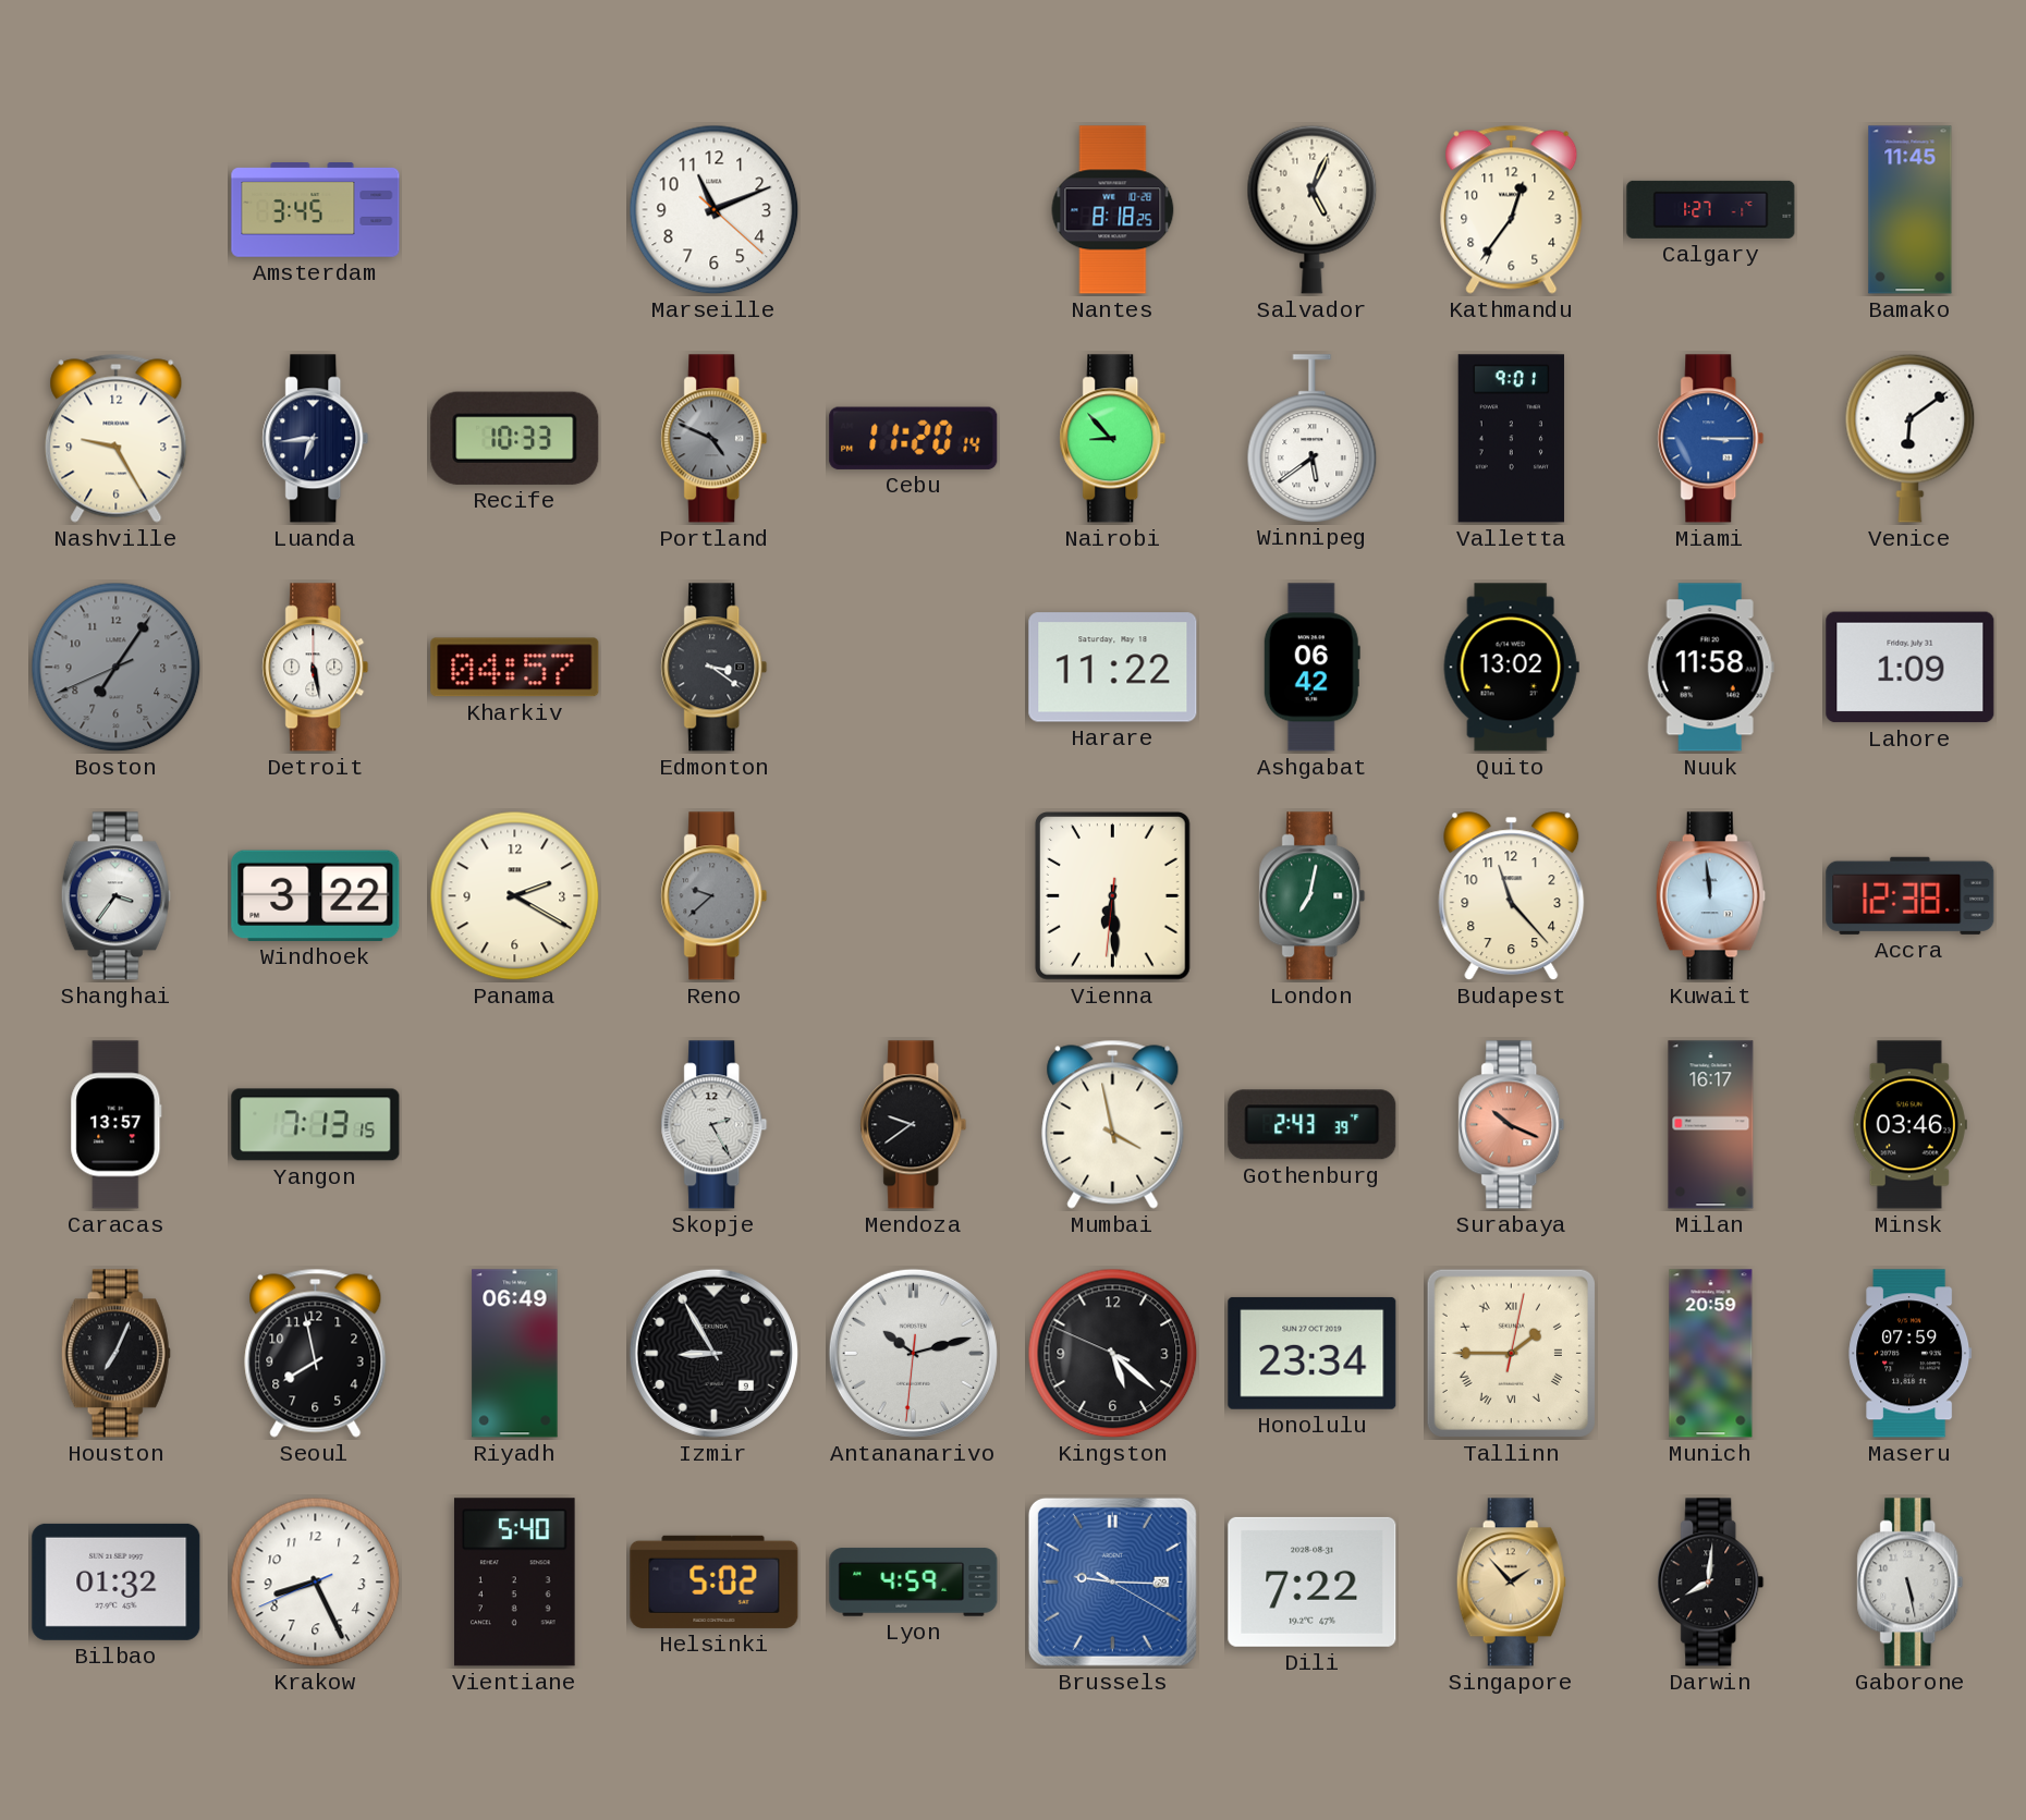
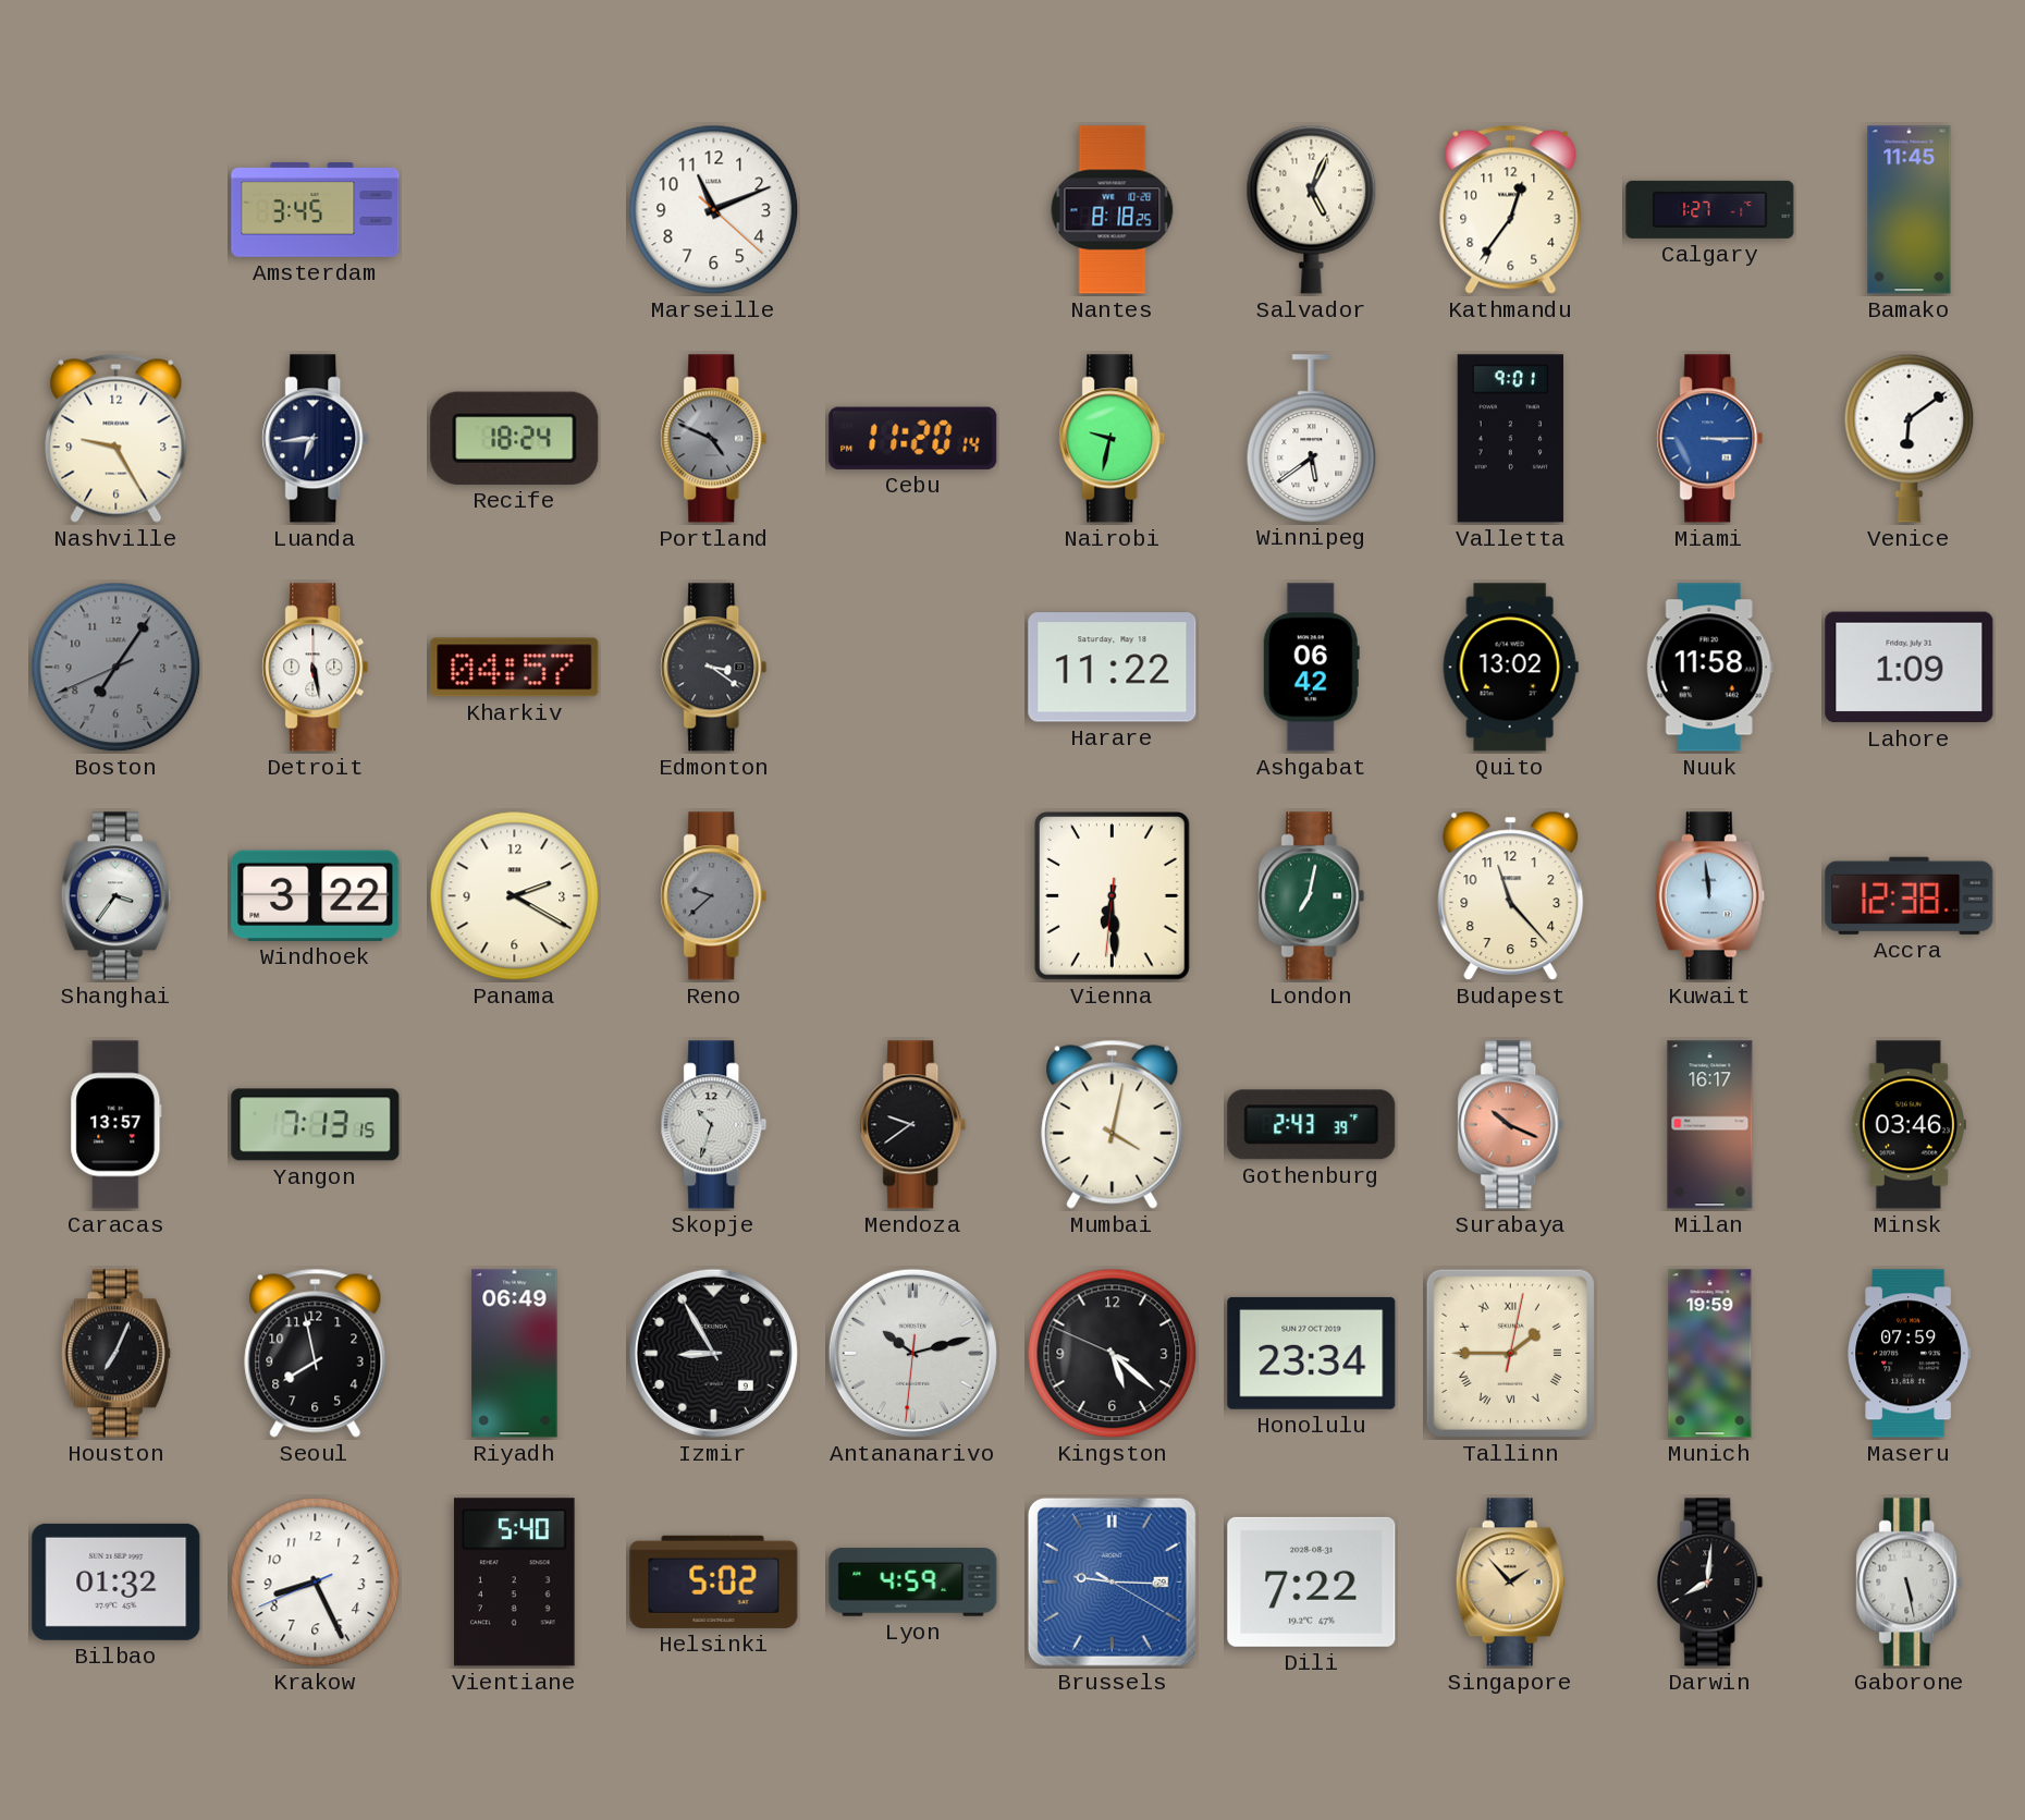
Recife: 10:33 -> 18:24 (515, 438)
Nairobi: 8:53 -> 9:32 (1113, 439)
Skopje: 2:25 -> 10:33 (714, 1125)
Mumbai: 3:58 -> 4:02 (1113, 1124)
Munich: 20:59 -> 19:59 (1710, 1354)
